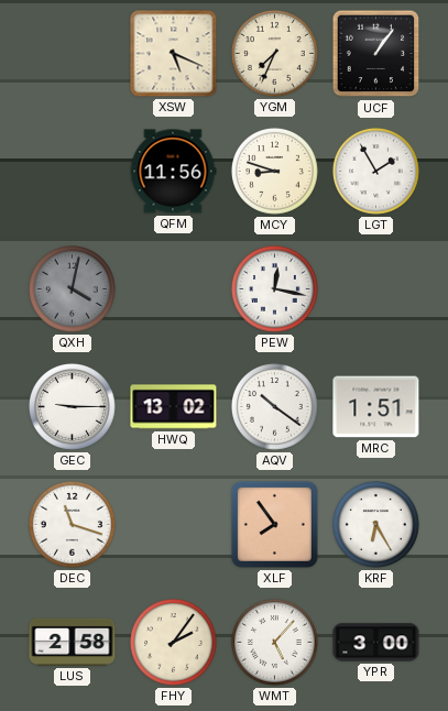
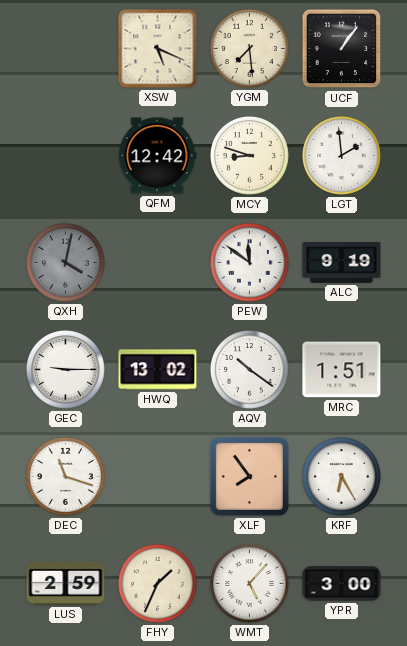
YGM: 7:34 -> 7:29 (250, 49)
QFM: 11:56 -> 12:42 (157, 156)
LGT: 1:55 -> 1:59 (342, 156)
PEW: 12:17 -> 11:51 (250, 263)
ALC: none -> 9:19 (342, 263)
LUS: 2:58 -> 2:59 (66, 583)
FHY: 2:06 -> 1:34 (158, 584)
